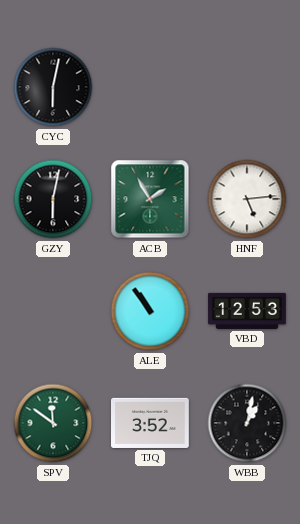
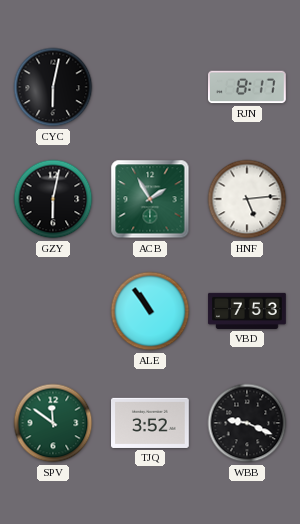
RJN: none -> 8:17 (248, 87)
VBD: 12:53 -> 7:53 (247, 311)
WBB: 1:02 -> 9:19 (247, 423)
